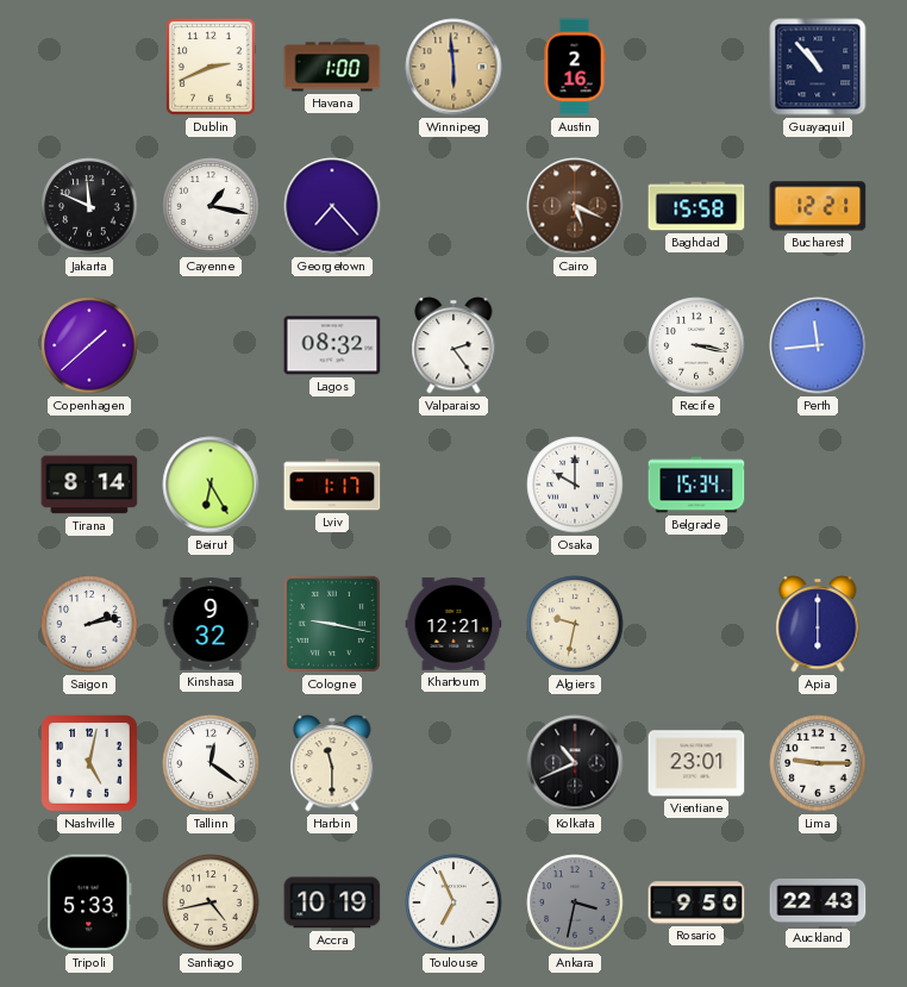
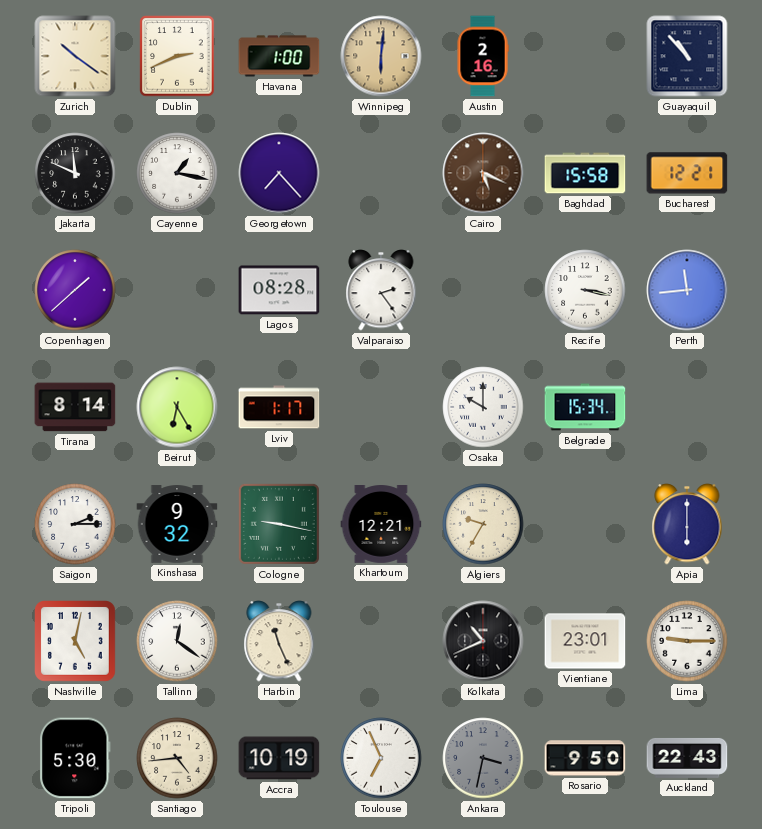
Zurich: none -> 10:21 (75, 56)
Winnipeg: 5:59 -> 6:01 (381, 56)
Lagos: 08:32 -> 08:28 (279, 290)
Saigon: 2:13 -> 2:15 (75, 524)
Algiers: 9:32 -> 9:35 (483, 524)
Harbin: 11:30 -> 11:26 (279, 641)
Tripoli: 5:33 -> 5:30 (75, 758)
Santiago: 4:43 -> 4:44 (177, 758)
